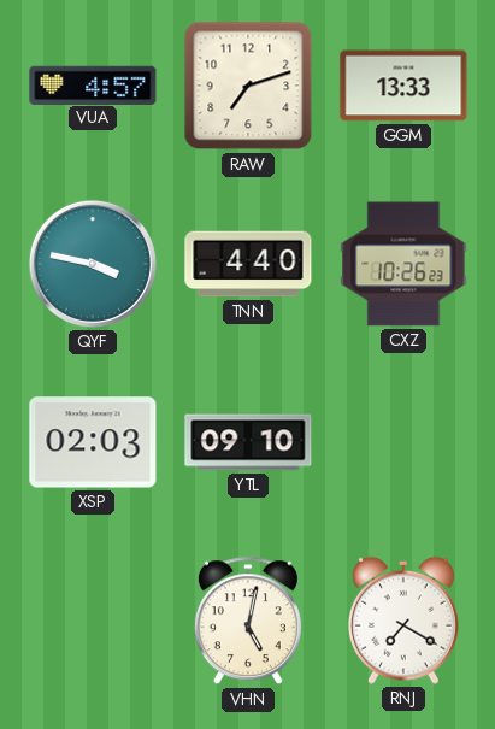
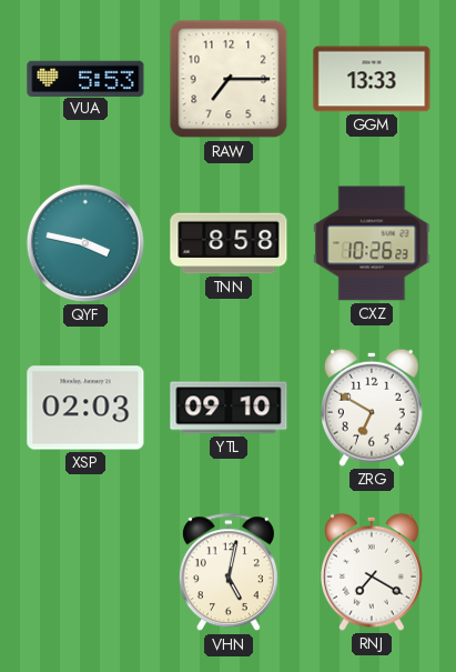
VUA: 4:57 -> 5:53 (85, 78)
RAW: 7:12 -> 7:15 (229, 79)
TNN: 4:40 -> 8:58 (229, 243)
ZRG: none -> 6:50 (372, 408)
